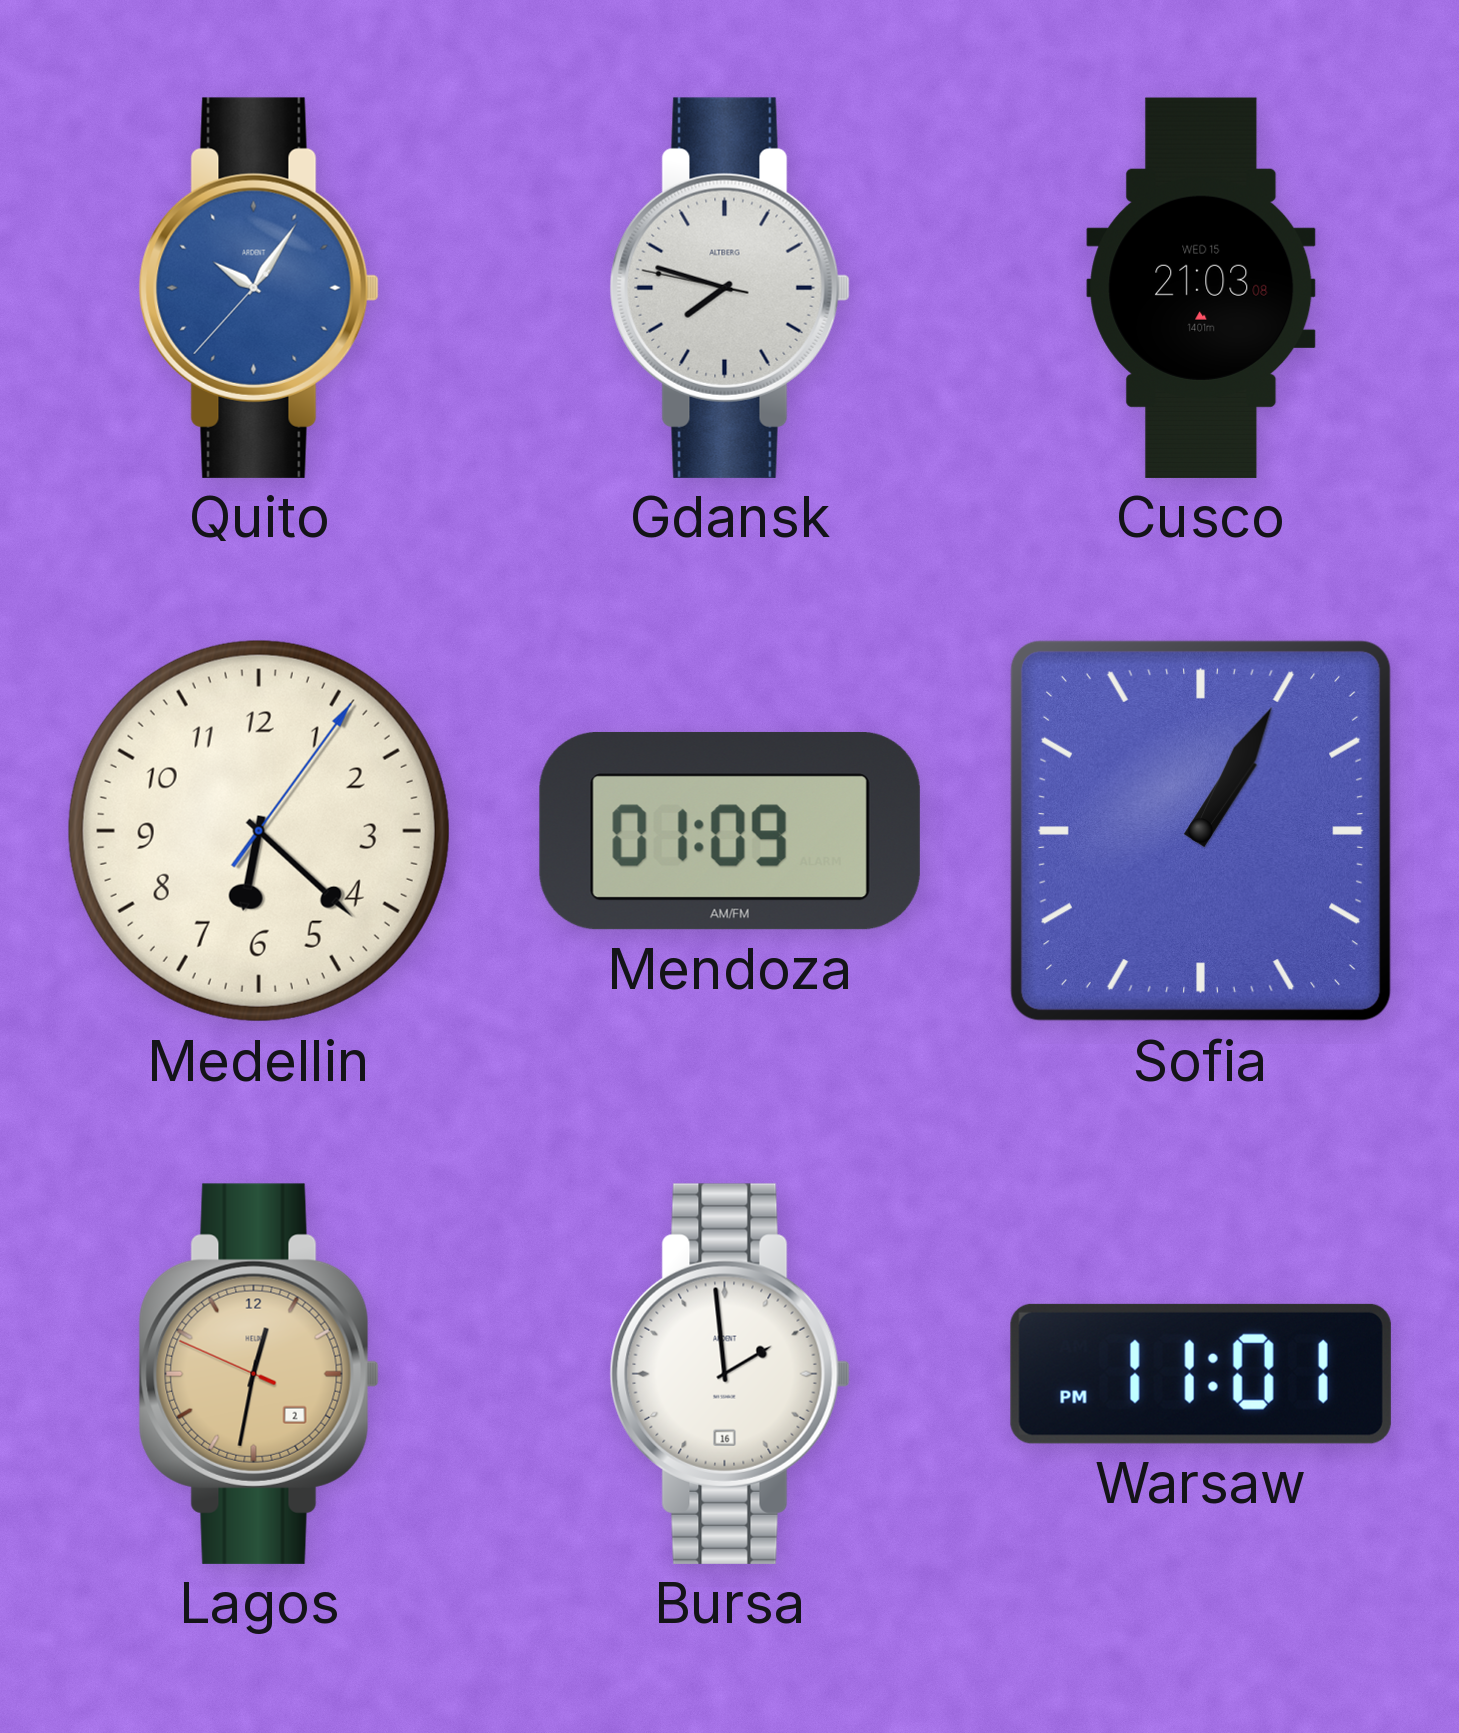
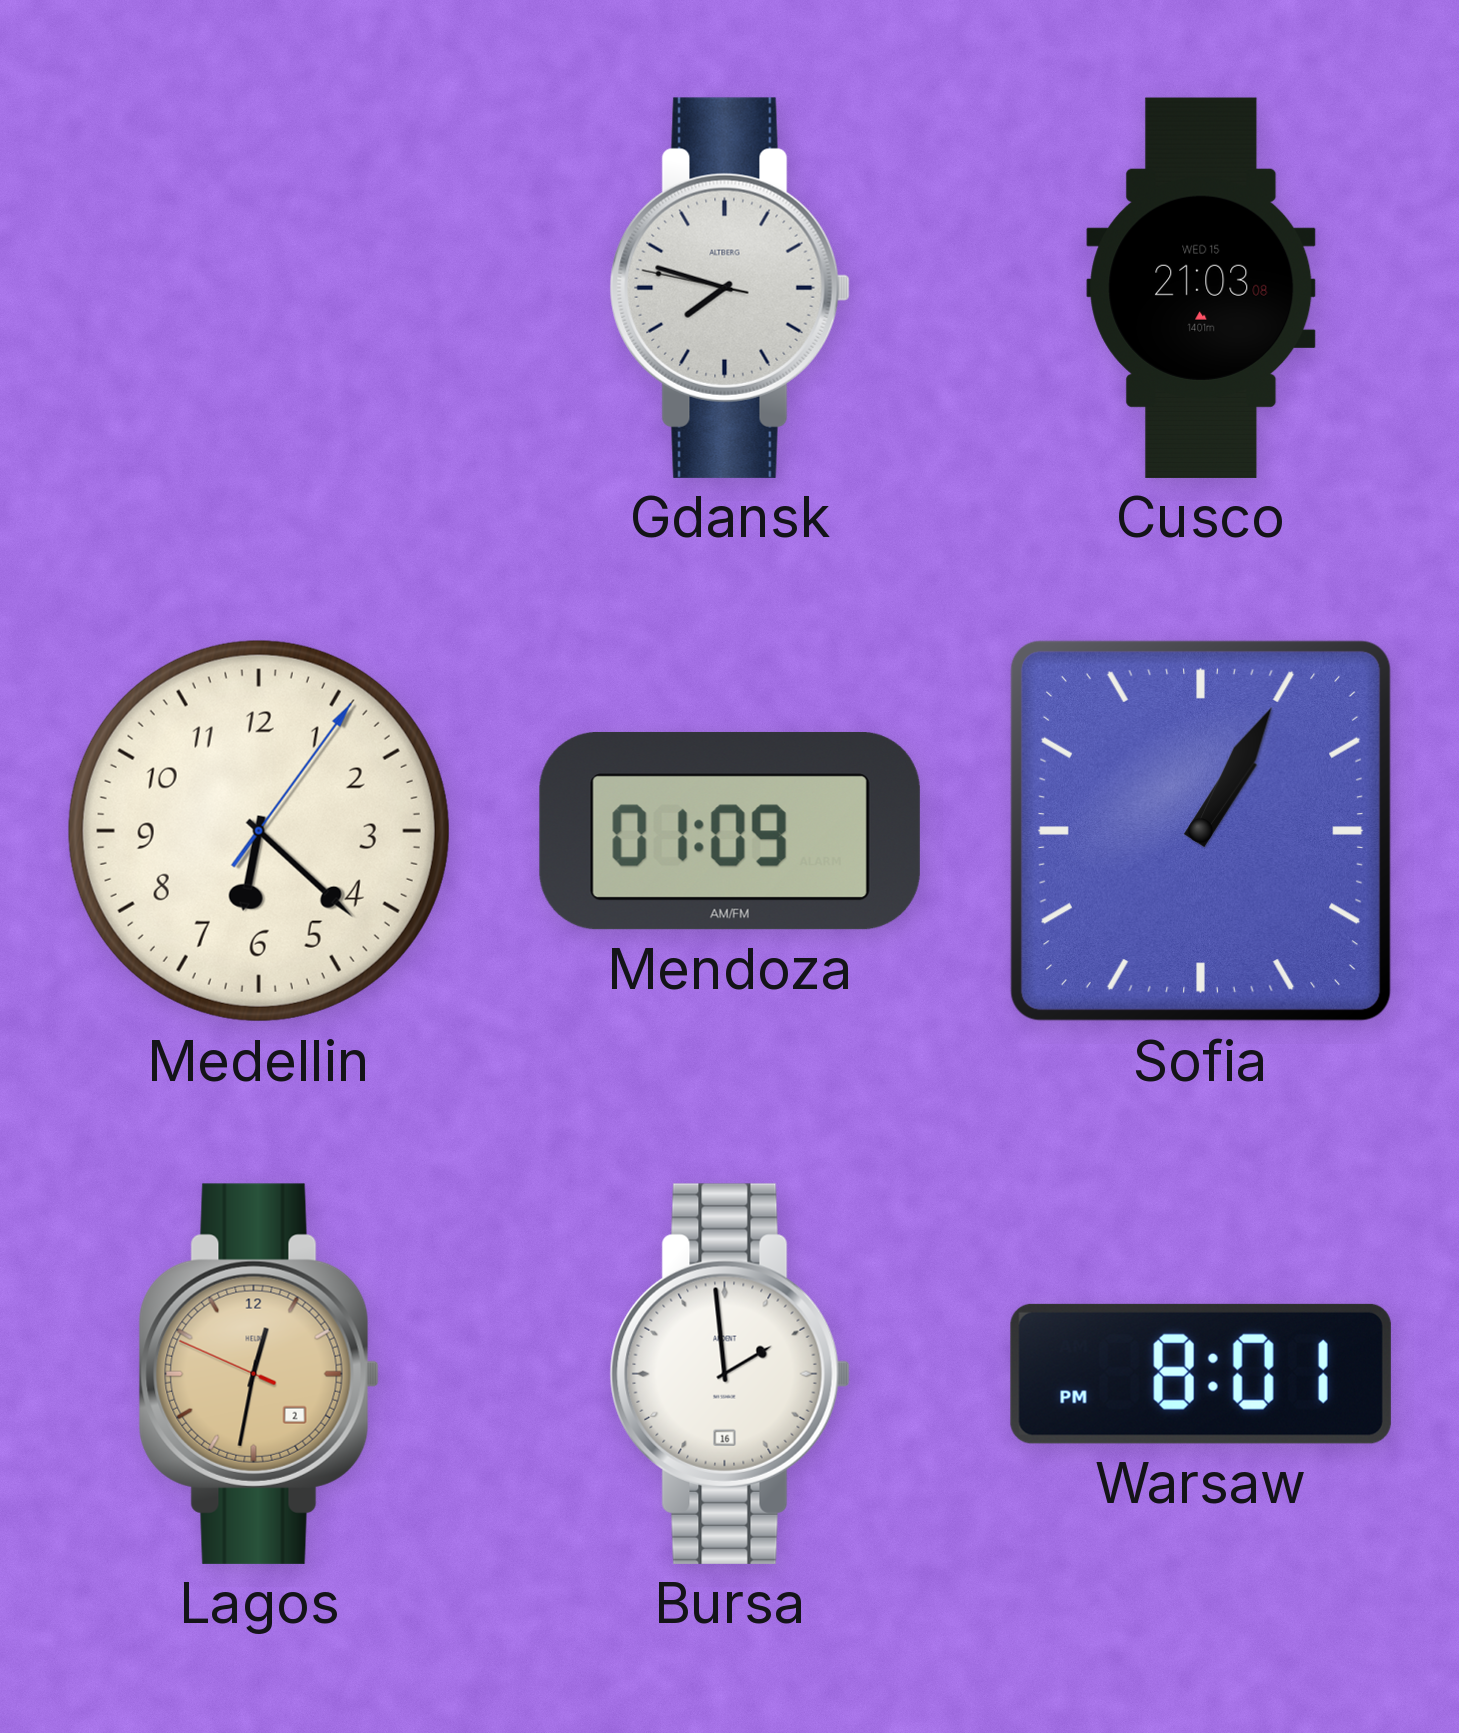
Quito: 10:05 -> none (259, 288)
Warsaw: 11:01 -> 8:01 (1201, 1374)
